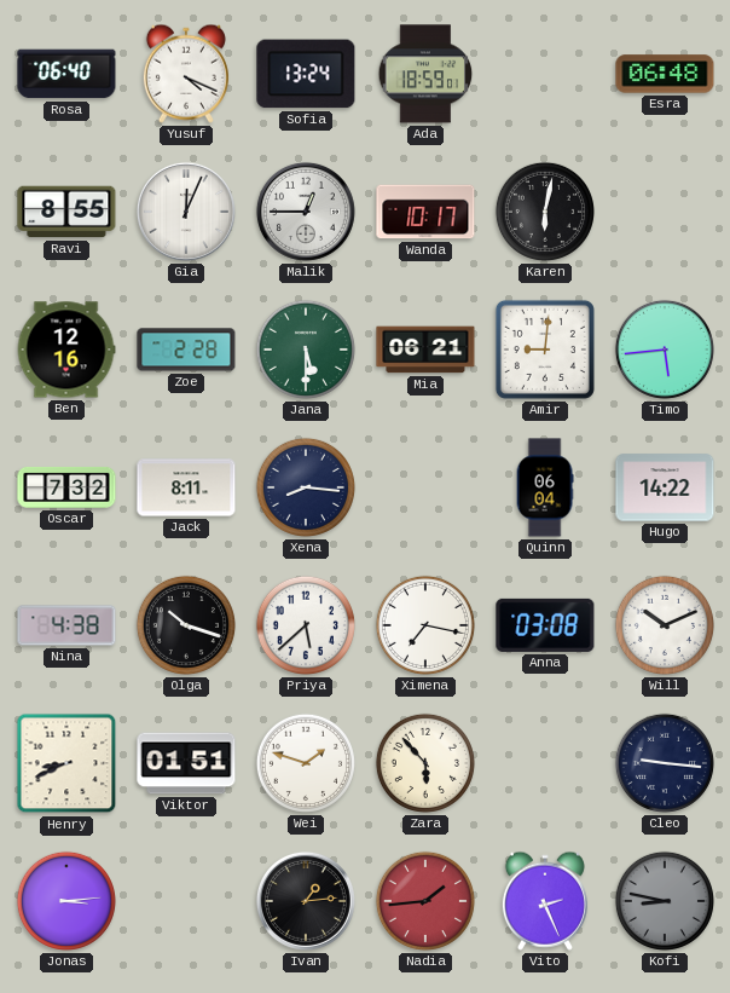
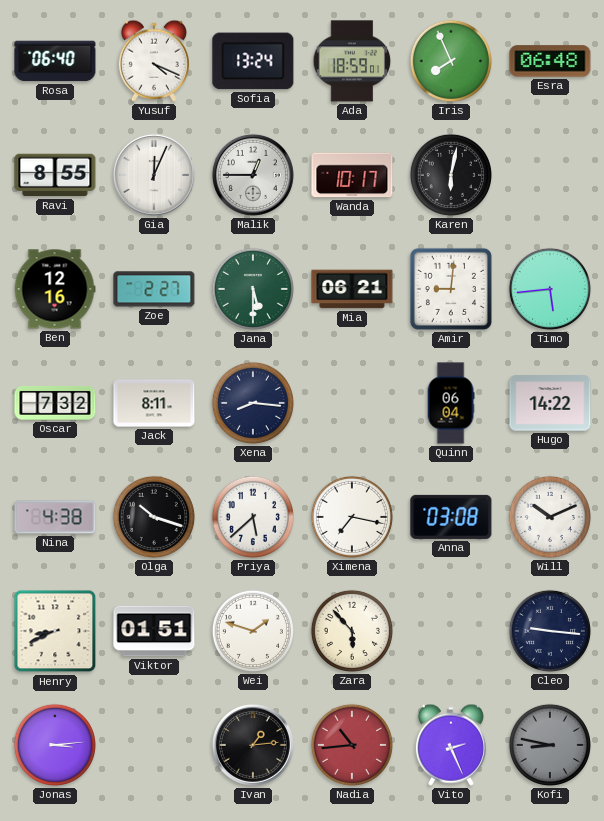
Iris: none -> 7:56 (451, 61)
Zoe: 2:28 -> 2:27 (154, 289)
Nadia: 1:44 -> 10:44 (352, 745)
